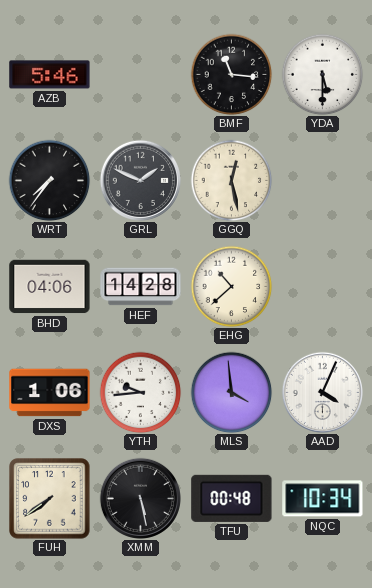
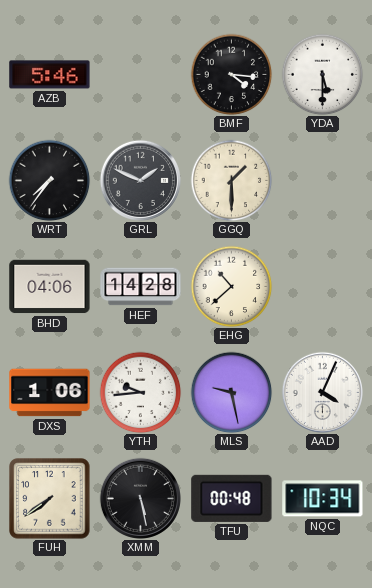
BMF: 11:16 -> 4:16 (231, 74)
GGQ: 12:28 -> 1:30 (231, 180)
MLS: 3:59 -> 9:28 (231, 392)
